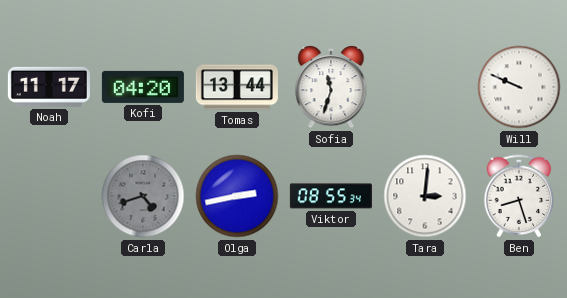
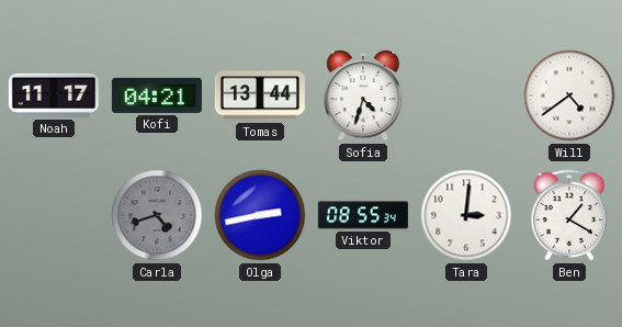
Kofi: 04:20 -> 04:21 (157, 95)
Sofia: 11:33 -> 4:33 (363, 95)
Will: 9:49 -> 4:39 (569, 95)
Ben: 8:27 -> 1:20 (569, 215)
